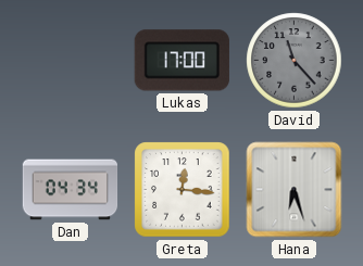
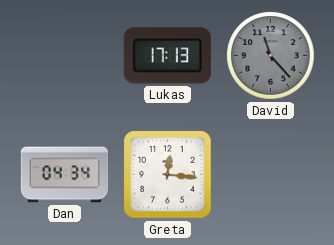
Lukas: 17:00 -> 17:13 (167, 56)
Hana: 6:27 -> none (295, 190)
